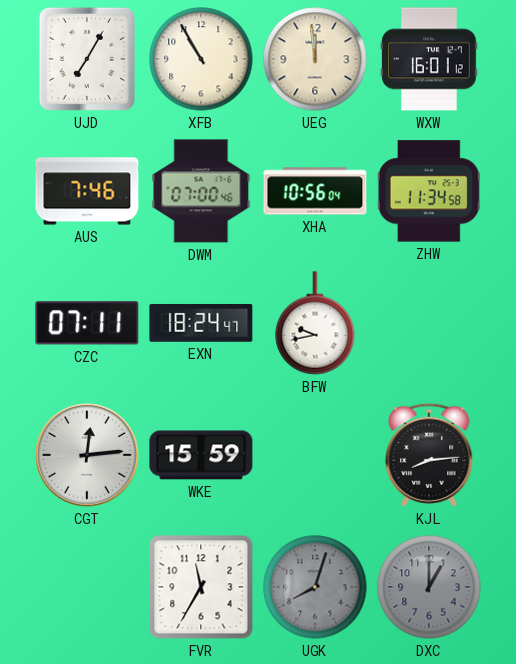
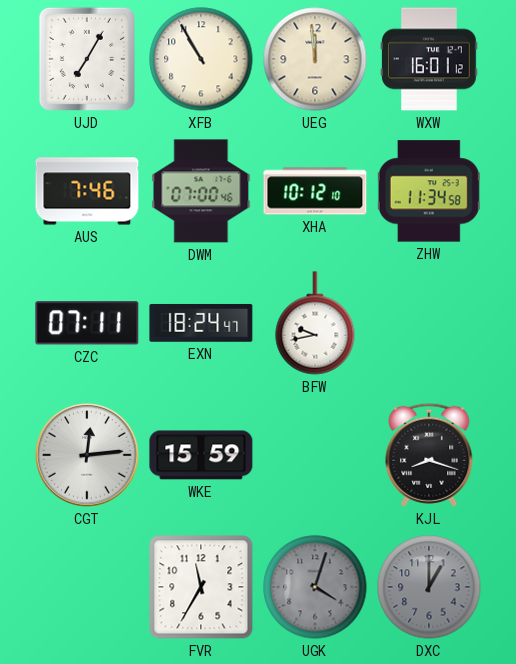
XHA: 10:56 -> 10:12 (315, 191)
KJL: 8:14 -> 8:18 (429, 455)
UGK: 8:03 -> 4:03 (315, 587)
